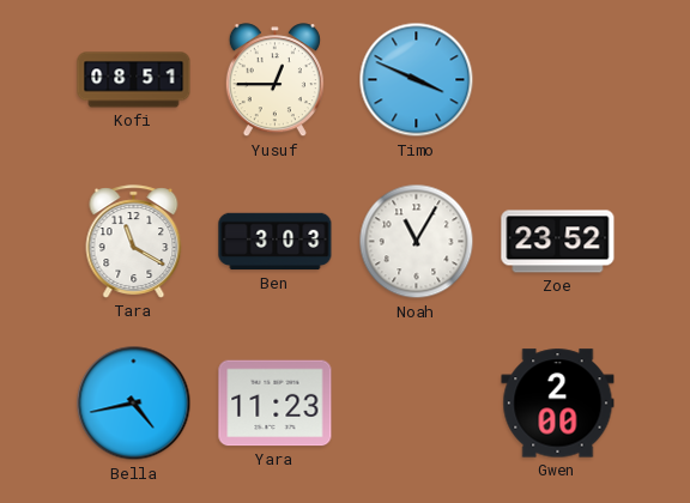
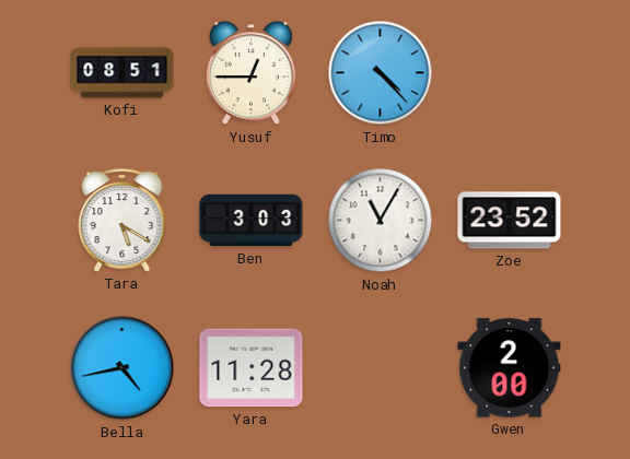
Timo: 3:49 -> 4:23 (381, 73)
Tara: 11:20 -> 5:20 (122, 221)
Yara: 11:23 -> 11:28 (252, 368)
